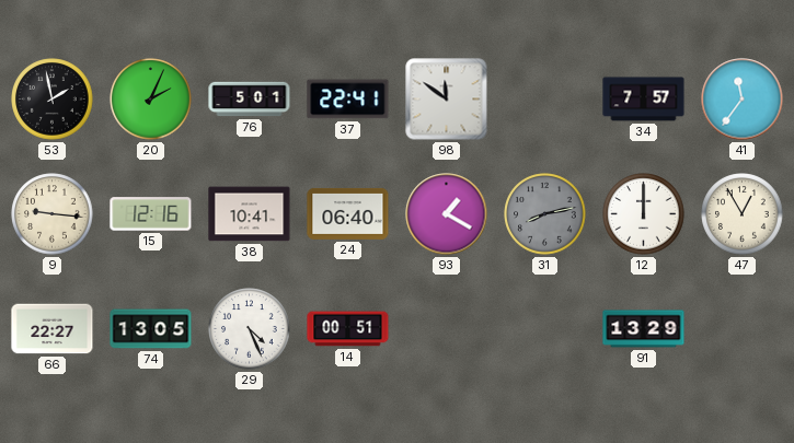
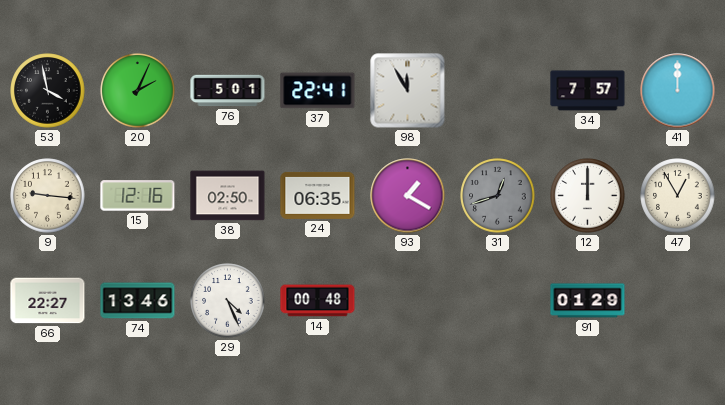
53: 1:58 -> 3:58 (48, 91)
98: 11:51 -> 11:55 (408, 91)
41: 11:36 -> 12:00 (678, 91)
38: 10:41 -> 02:50 (228, 196)
24: 06:40 -> 06:35 (318, 195)
31: 8:13 -> 12:42 (498, 196)
74: 13:05 -> 13:46 (138, 301)
14: 00:51 -> 00:48 (318, 301)
91: 13:29 -> 01:29 (588, 301)
